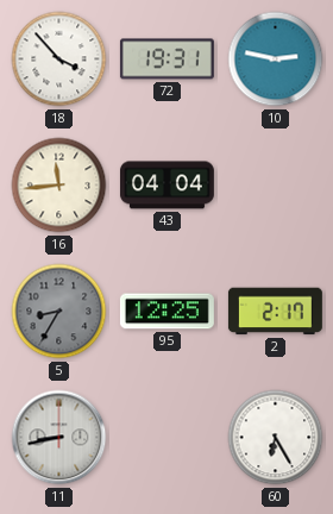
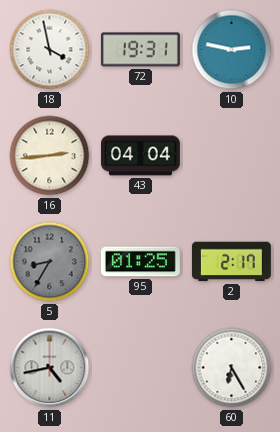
18: 3:53 -> 3:58 (50, 50)
16: 11:44 -> 2:44 (50, 156)
95: 12:25 -> 01:25 (140, 262)
11: 8:43 -> 4:43 (50, 368)
